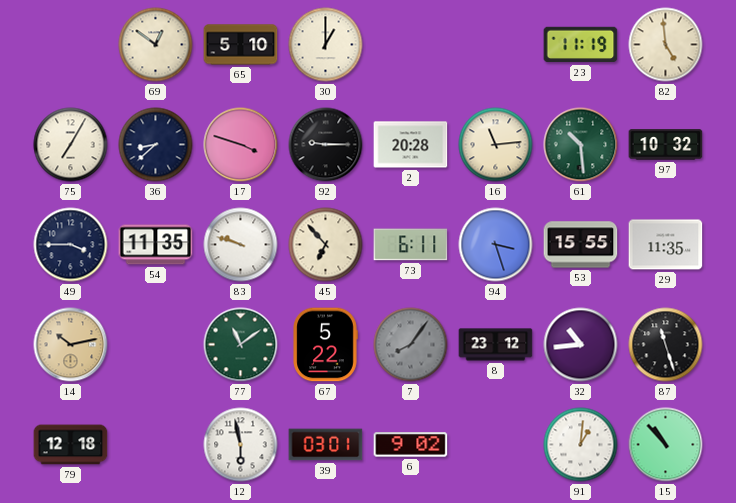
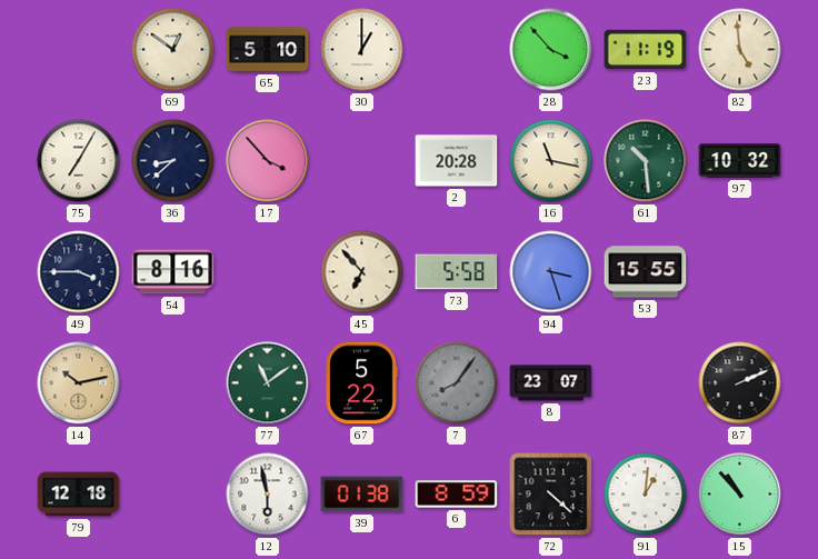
28: none -> 3:53 (551, 50)
17: 3:48 -> 3:53 (268, 161)
92: 9:15 -> none (326, 145)
16: 11:14 -> 11:17 (551, 161)
54: 11:35 -> 8:16 (173, 272)
83: 9:48 -> none (241, 245)
73: 6:11 -> 5:58 (457, 272)
29: 11:35 -> none (666, 245)
8: 23:12 -> 23:07 (551, 383)
32: 10:44 -> none (581, 345)
87: 11:27 -> 2:11 (740, 383)
39: 03:01 -> 01:38 (362, 495)
6: 9:02 -> 8:59 (457, 495)
72: none -> 4:22 (551, 495)
